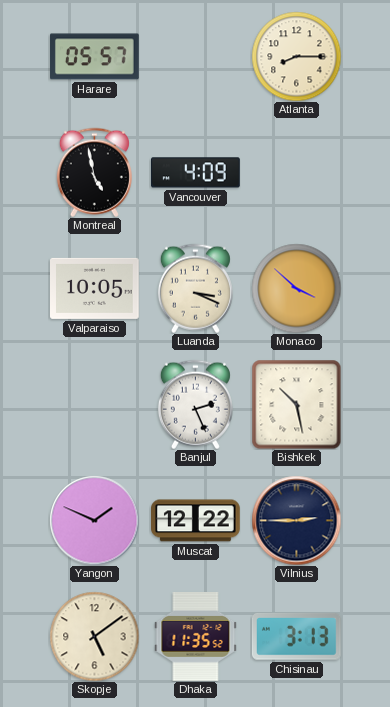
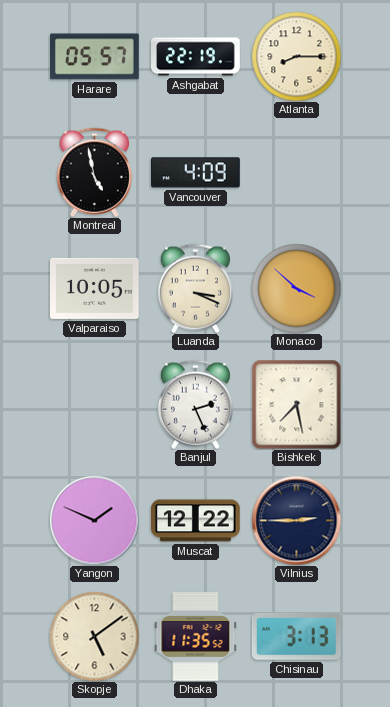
Ashgabat: none -> 22:19 (196, 57)
Bishkek: 10:28 -> 7:28 (296, 404)
